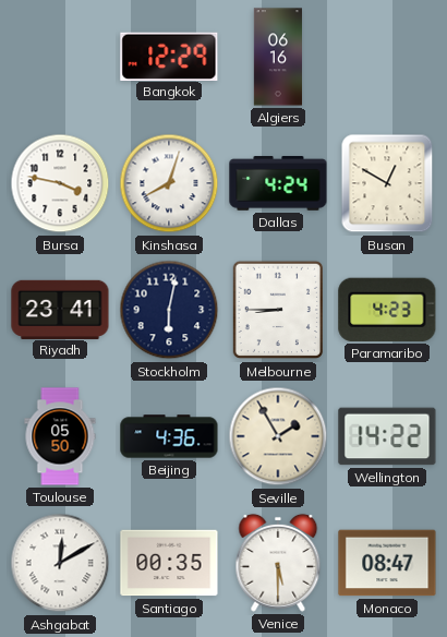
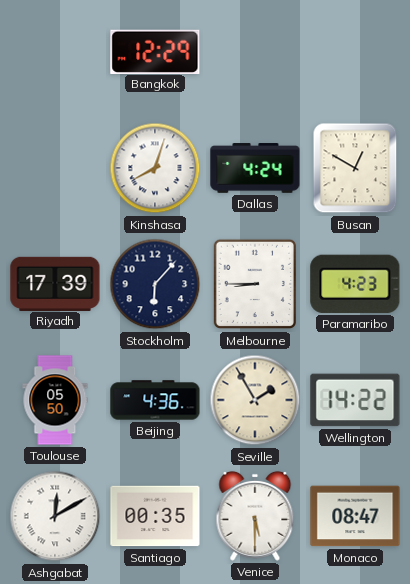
Algiers: 06:16 -> none (277, 57)
Bursa: 3:47 -> none (60, 183)
Riyadh: 23:41 -> 17:39 (55, 283)
Stockholm: 6:02 -> 6:07 (155, 284)
